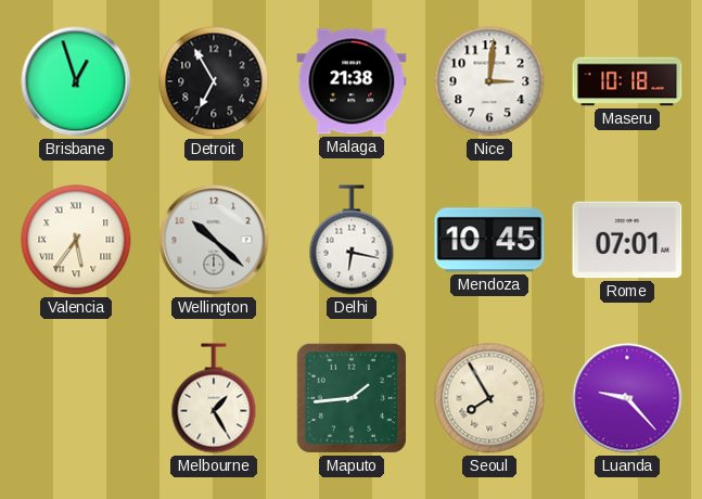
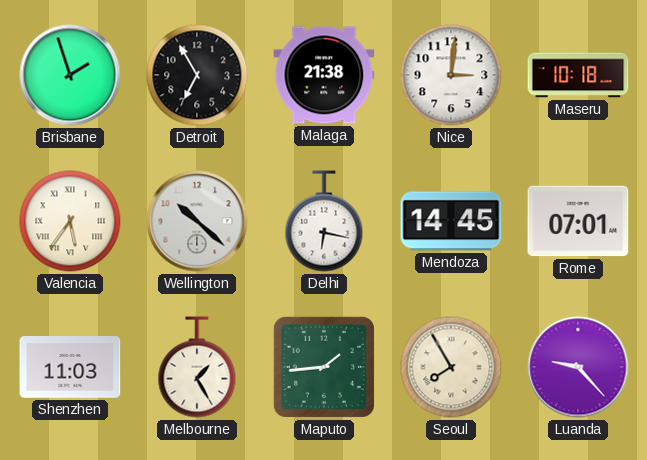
Brisbane: 12:57 -> 1:57 (70, 75)
Mendoza: 10:45 -> 14:45 (451, 221)
Shenzhen: none -> 11:03 (70, 367)
